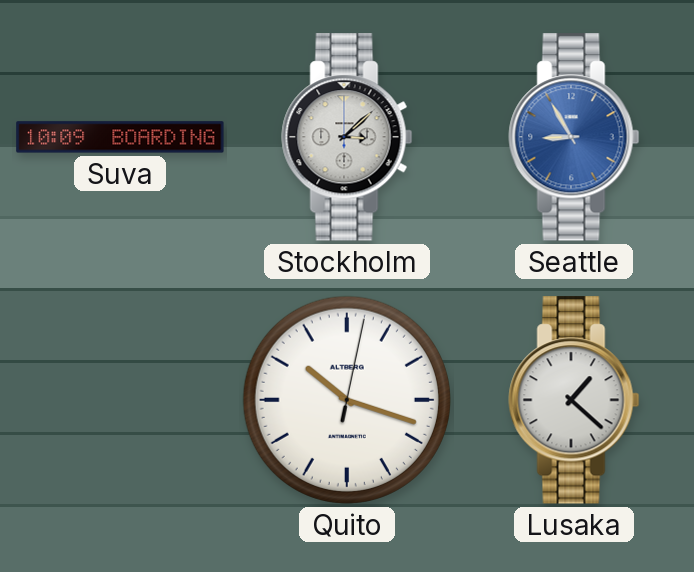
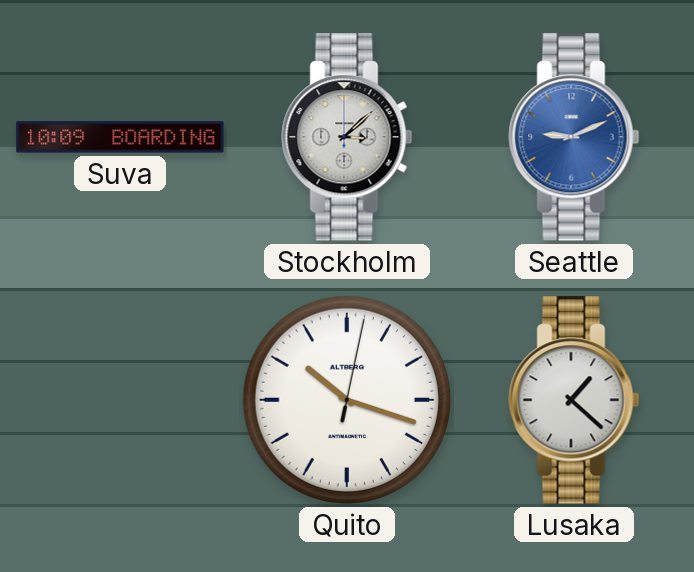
Seattle: 8:55 -> 9:11 (574, 137)
